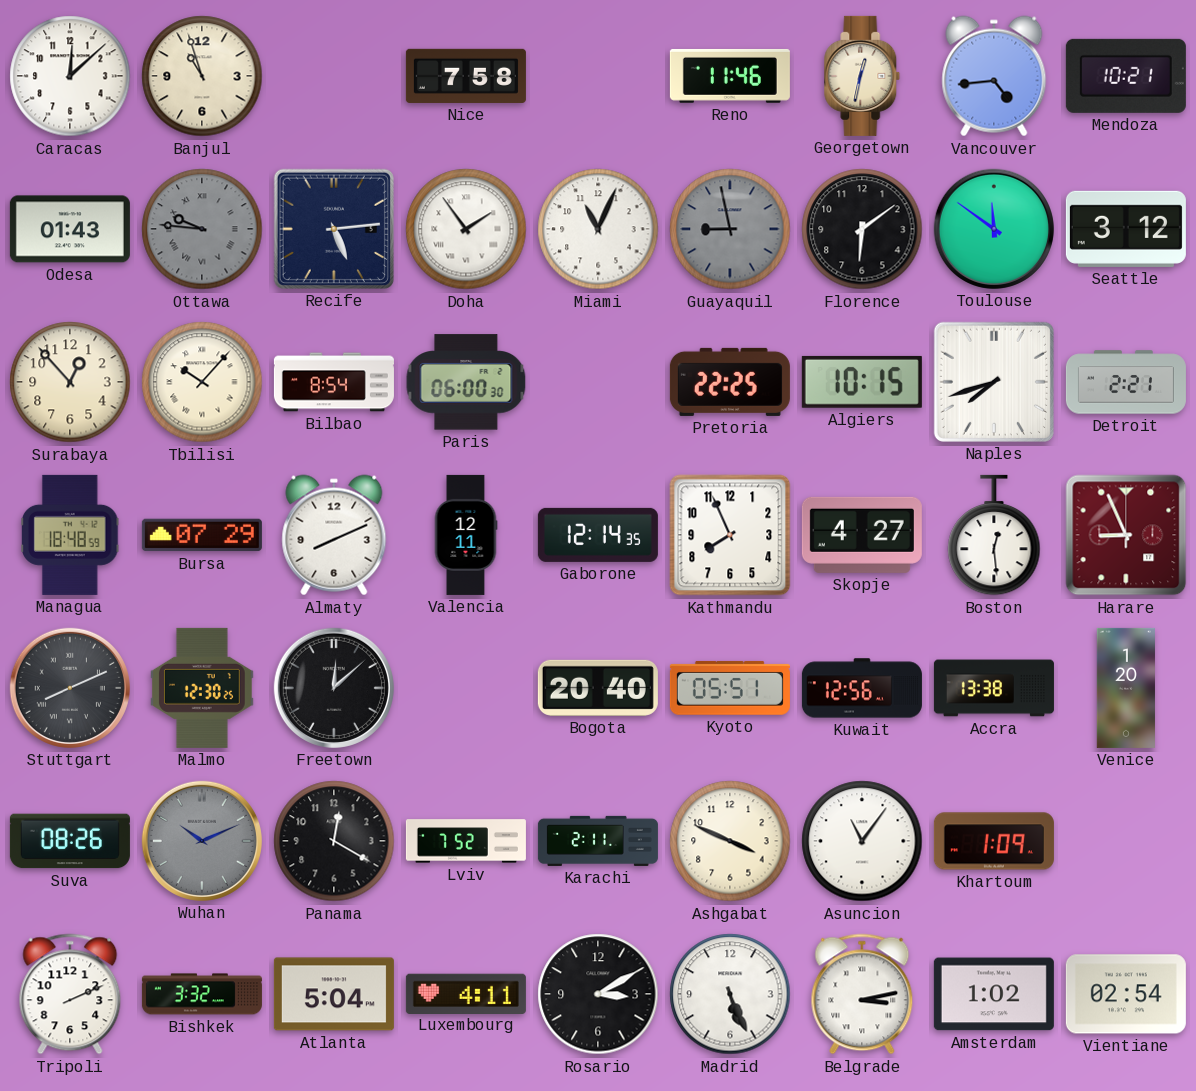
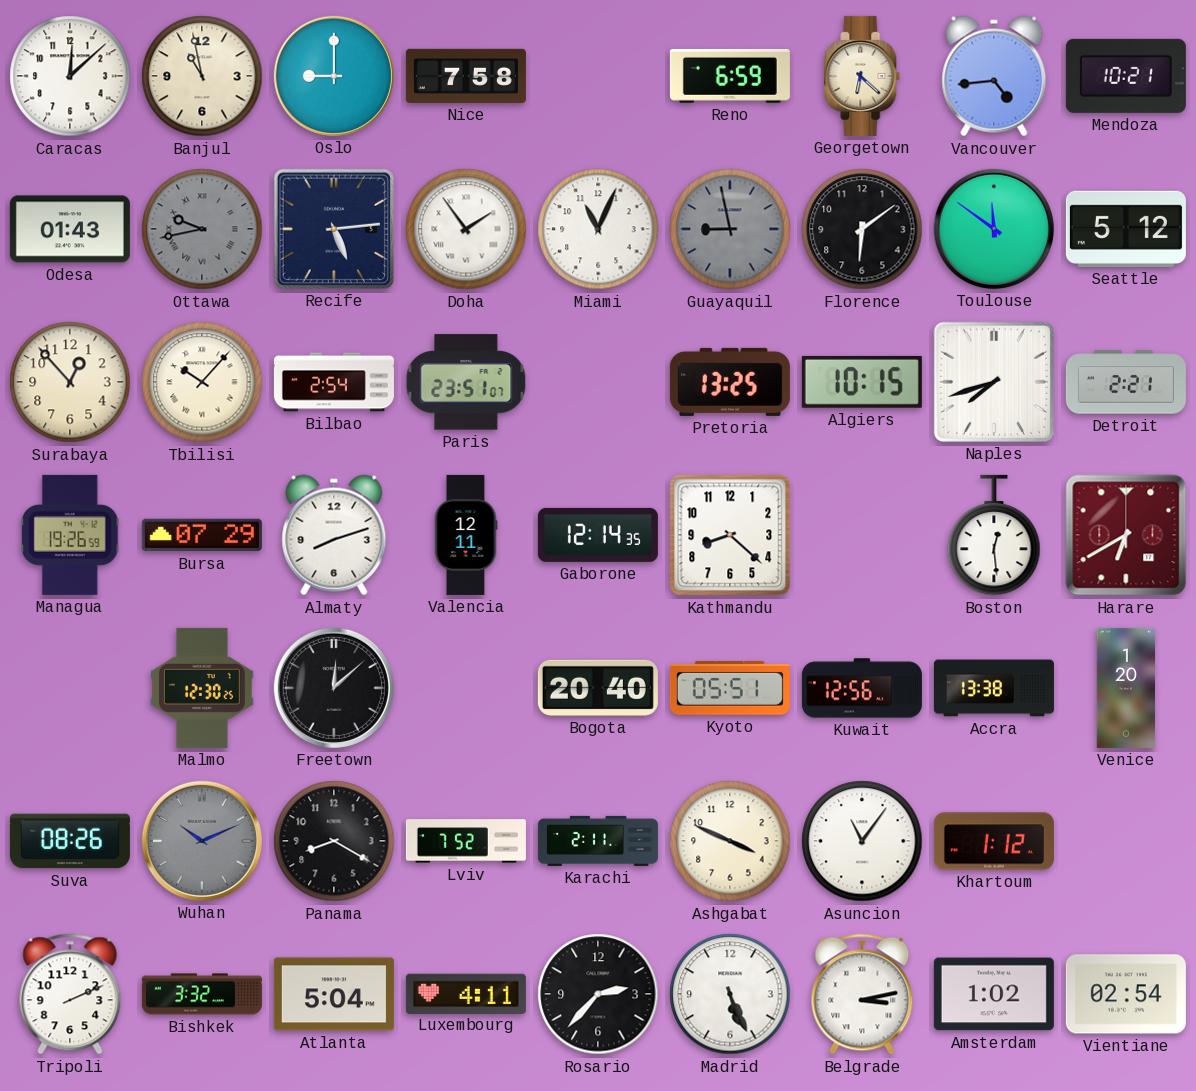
Banjul: 10:57 -> 10:58 (202, 76)
Oslo: none -> 9:00 (334, 76)
Reno: 11:46 -> 6:59 (730, 76)
Georgetown: 12:32 -> 6:22 (862, 76)
Ottawa: 9:46 -> 9:43 (202, 229)
Seattle: 3:12 -> 5:12 (1126, 229)
Bilbao: 8:54 -> 2:54 (334, 382)
Paris: 06:00 -> 23:51 (466, 382)
Pretoria: 22:25 -> 13:25 (730, 382)
Managua: 18:48 -> 19:26 (71, 535)
Almaty: 8:11 -> 8:12 (334, 535)
Kathmandu: 7:56 -> 8:22 (730, 535)
Skopje: 4:27 -> none (862, 535)
Harare: 8:56 -> 6:40 (1126, 535)
Stuttgart: 8:11 -> none (70, 688)
Panama: 12:20 -> 8:20 (334, 841)
Khartoum: 1:09 -> 1:12 (994, 841)
Rosario: 3:10 -> 2:37 (598, 994)
